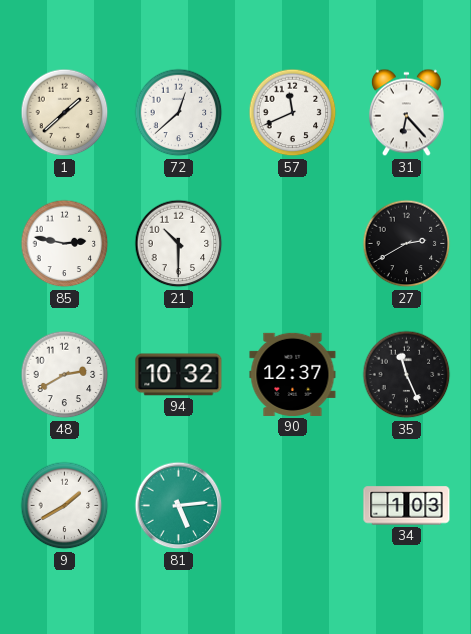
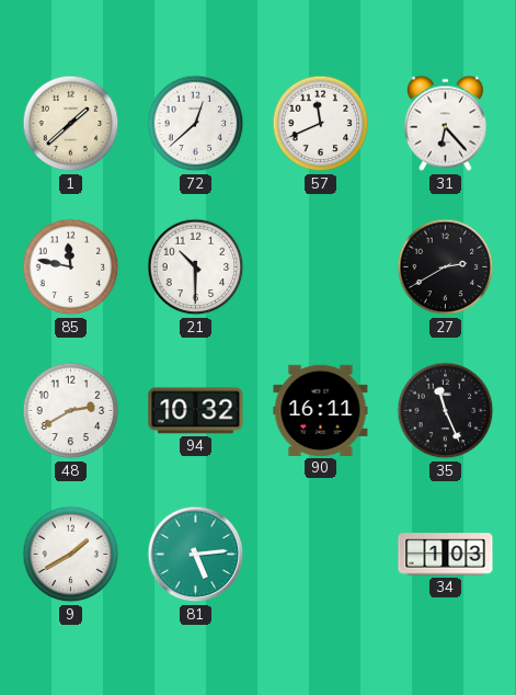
85: 2:47 -> 11:47 (71, 267)
90: 12:37 -> 16:11 (321, 410)
